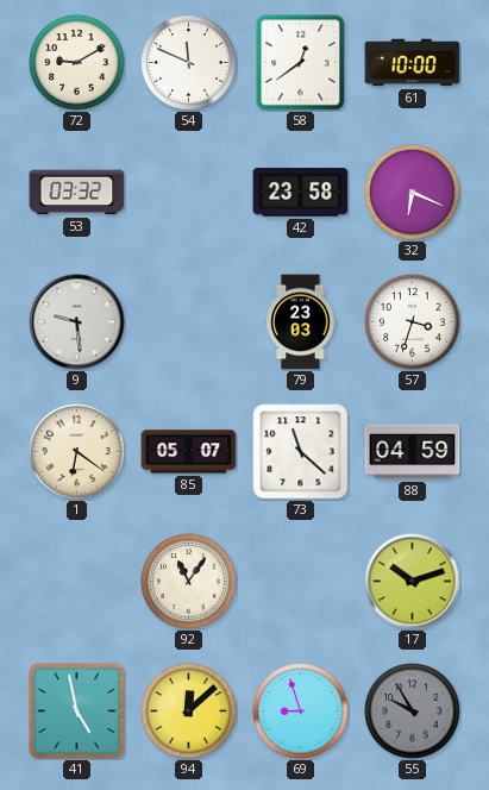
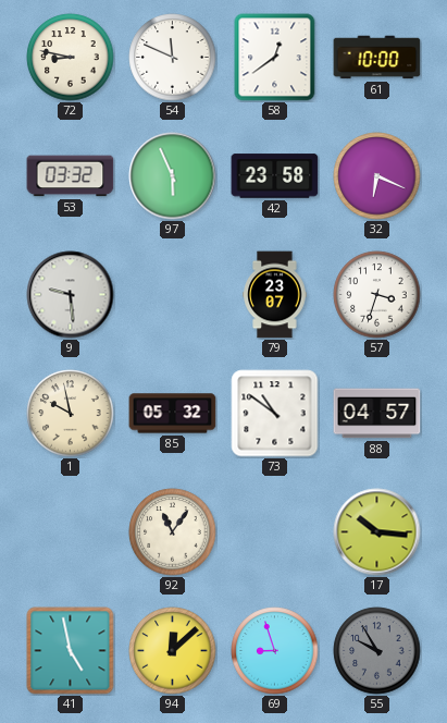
72: 9:10 -> 8:47 (71, 58)
97: none -> 5:56 (173, 176)
79: 23:03 -> 23:07 (275, 295)
1: 6:21 -> 9:58 (71, 414)
85: 05:07 -> 05:32 (173, 414)
73: 11:22 -> 10:51 (275, 414)
88: 04:59 -> 04:57 (377, 414)
17: 10:12 -> 10:16 (377, 532)
